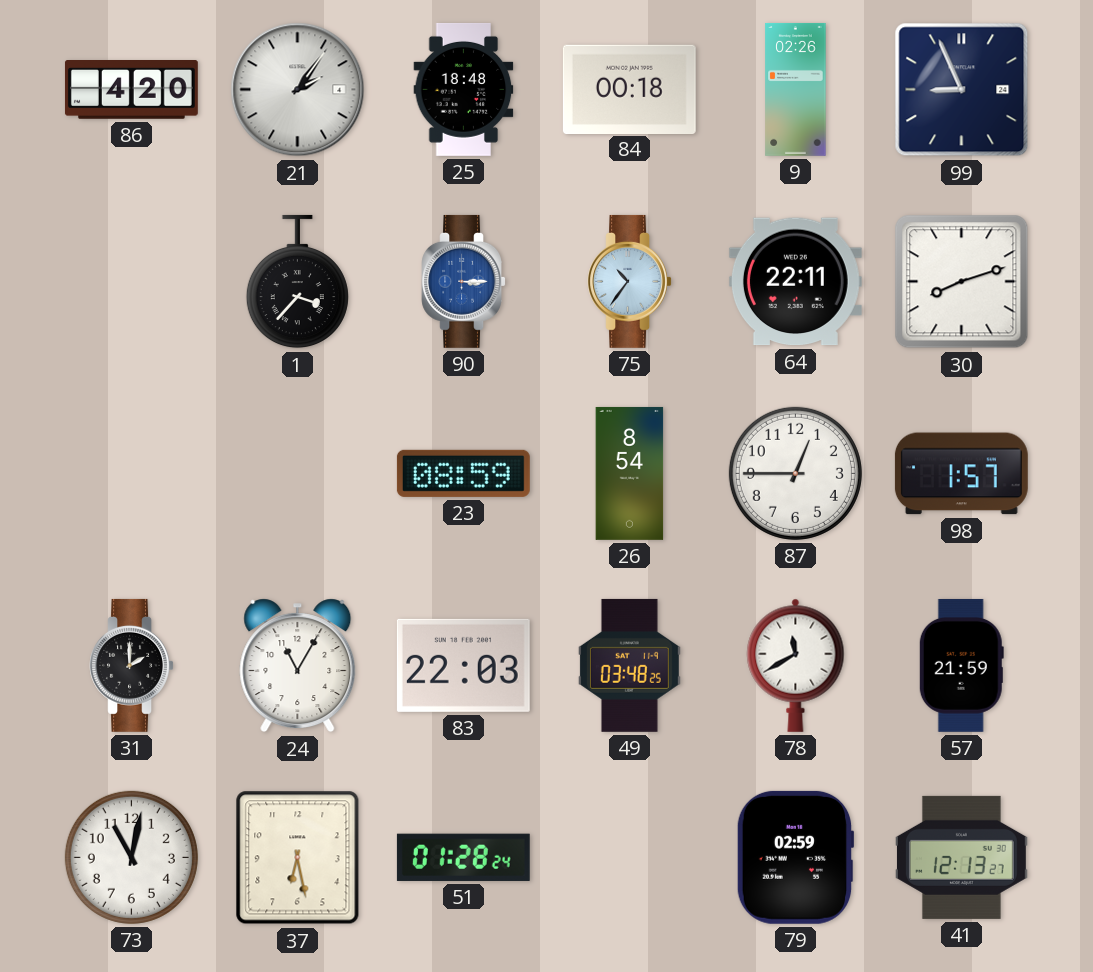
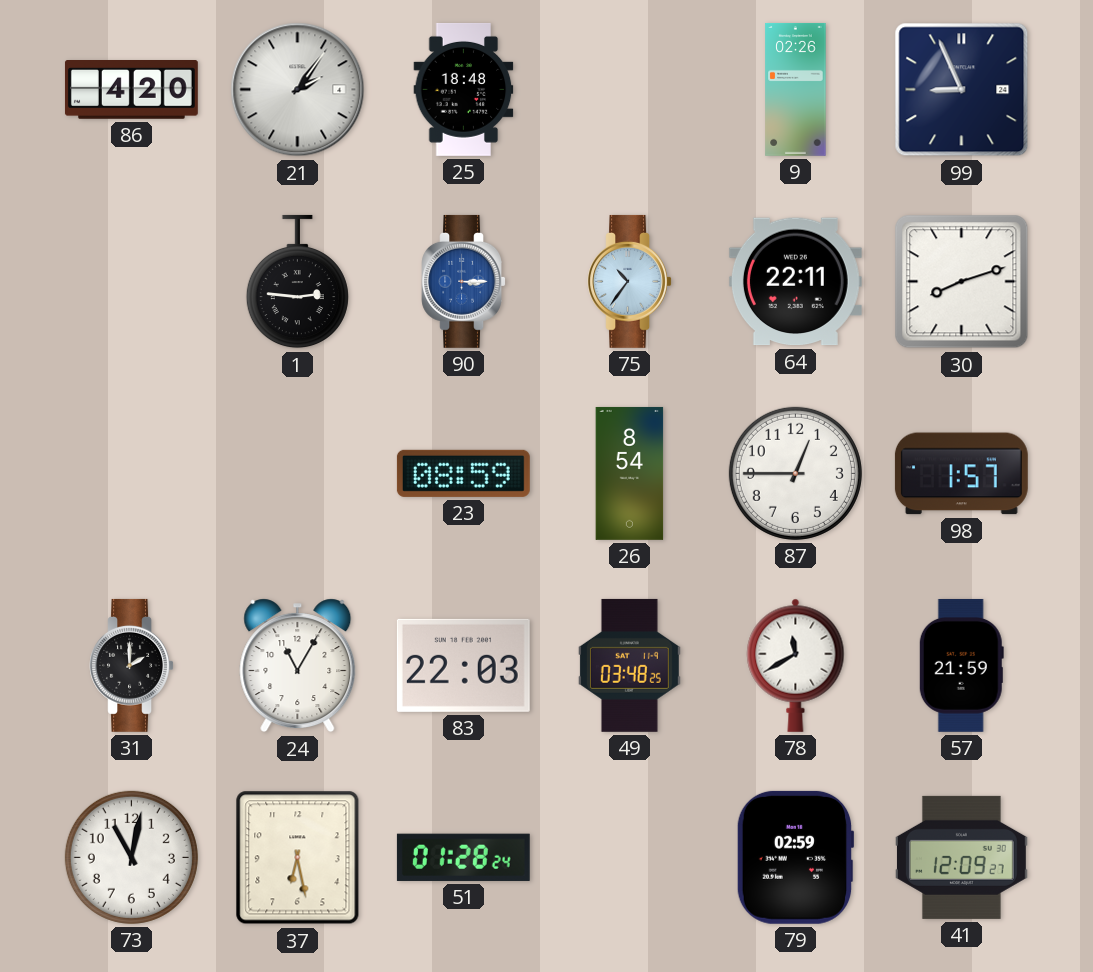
84: 00:18 -> none (629, 89)
1: 3:37 -> 2:46 (297, 282)
41: 12:13 -> 12:09 (961, 857)
